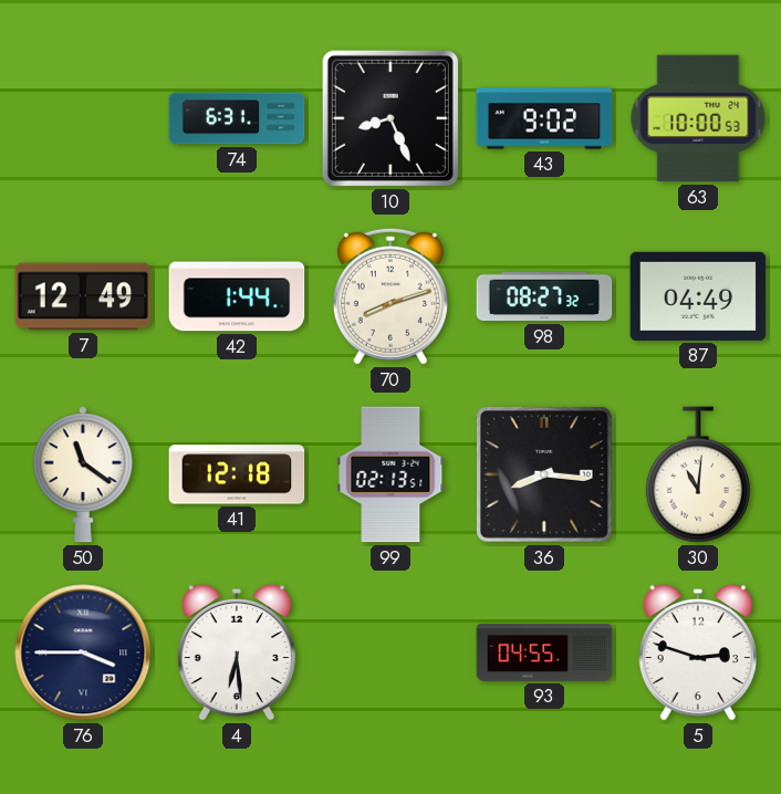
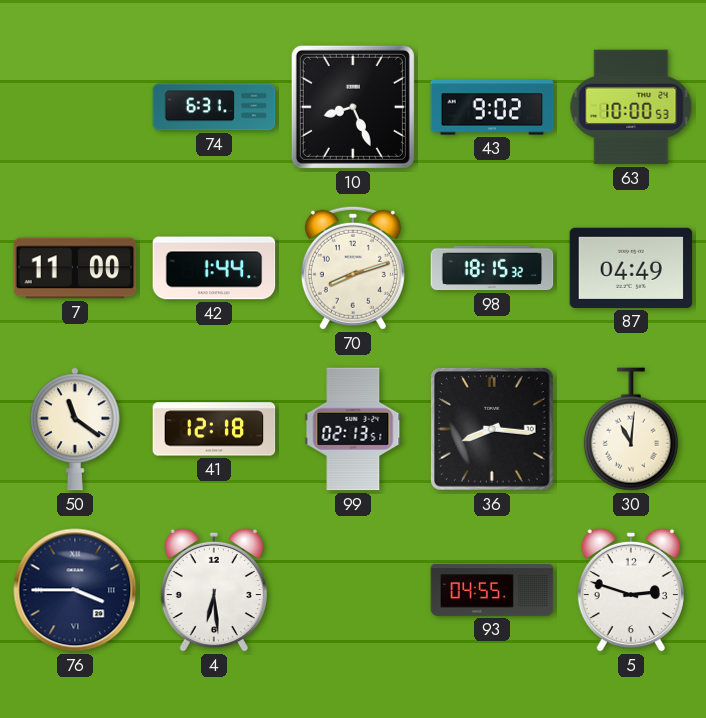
7: 12:49 -> 11:00 (75, 268)
98: 08:27 -> 18:15 (492, 268)
